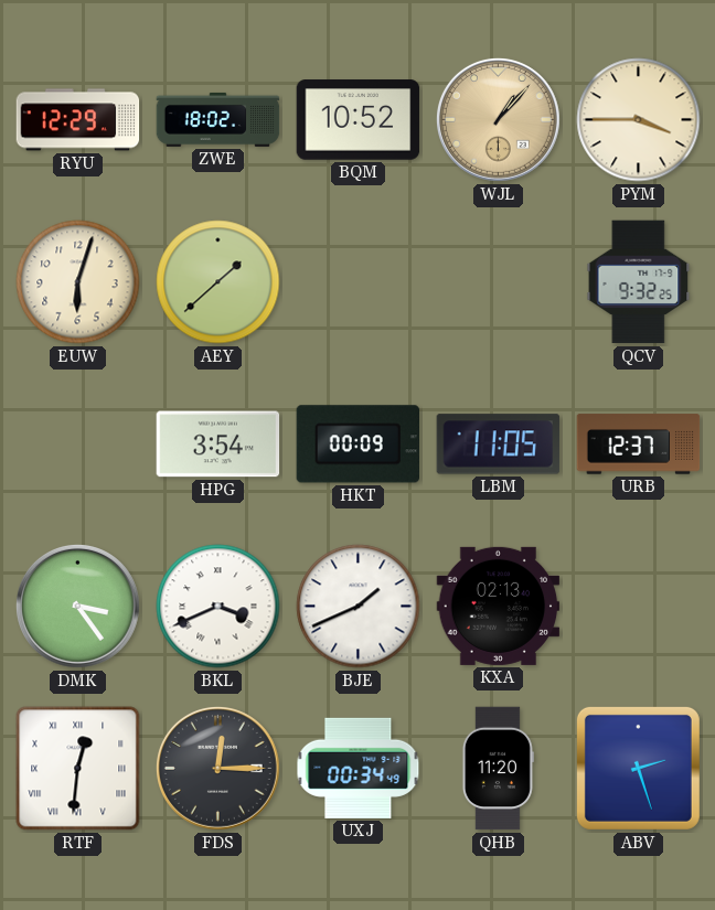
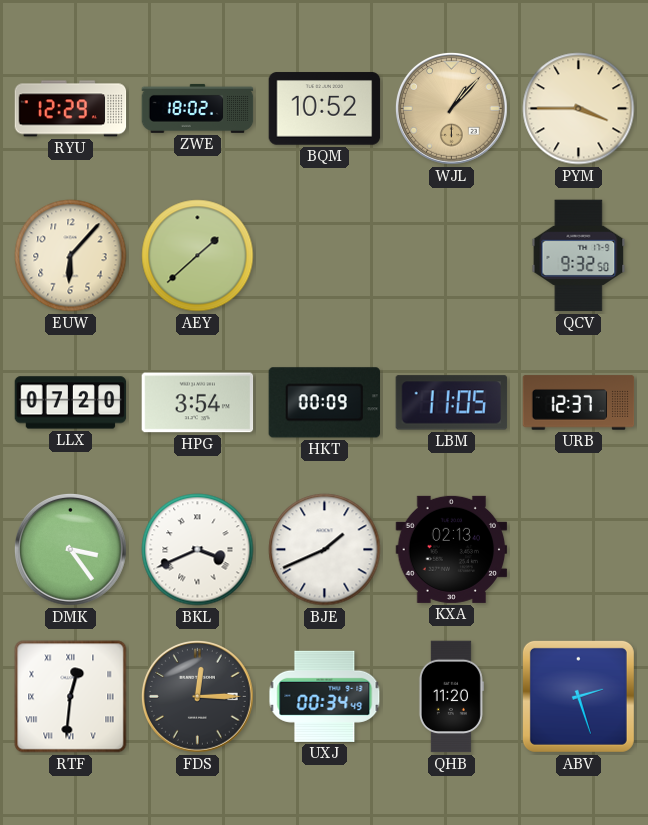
EUW: 6:03 -> 6:07 (71, 256)
QCV: 9:32:25 -> 9:32:50 (579, 256)
LLX: none -> 07:20 (71, 403)
